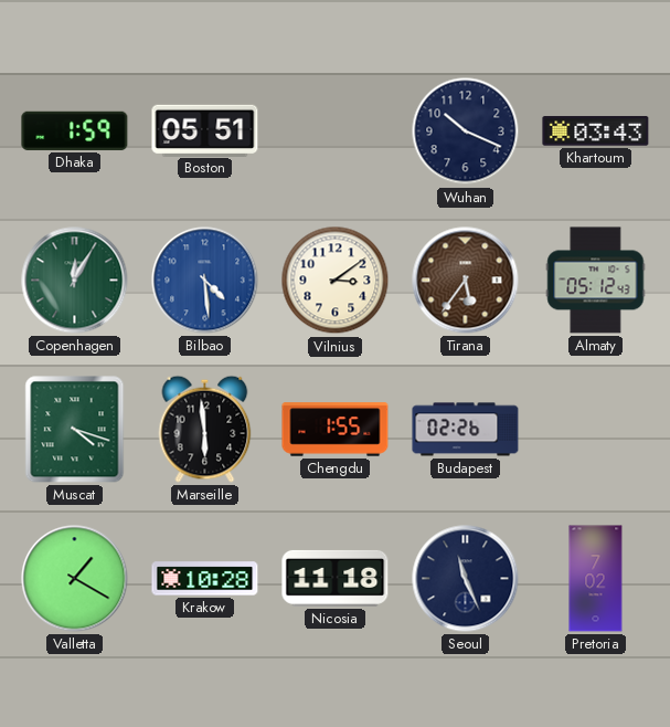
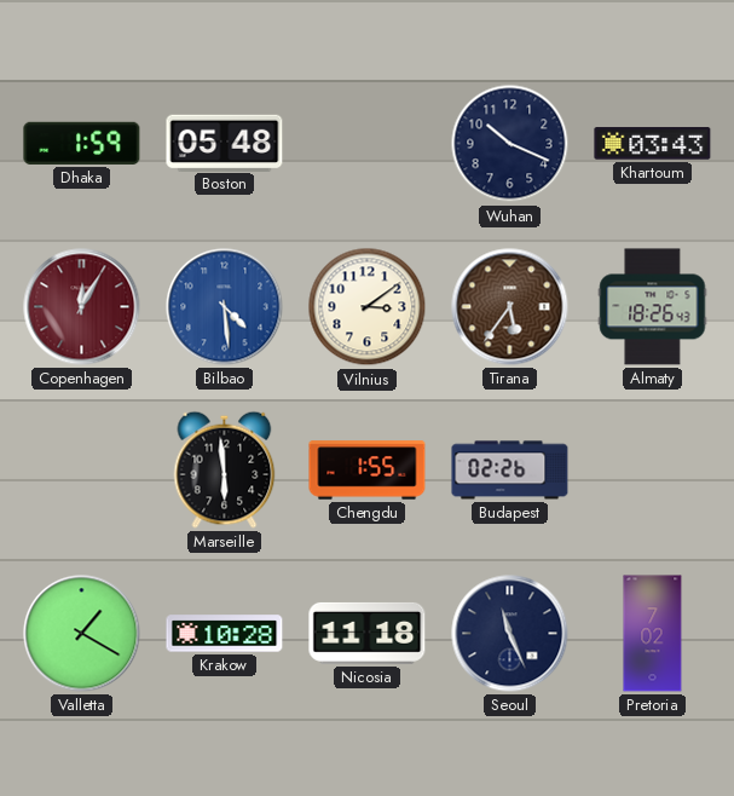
Boston: 05:51 -> 05:48 (225, 143)
Copenhagen dial: green -> burgundy (82, 307)
Almaty: 05:12 -> 18:26 (653, 307)
Muscat: 4:18 -> none (75, 430)
